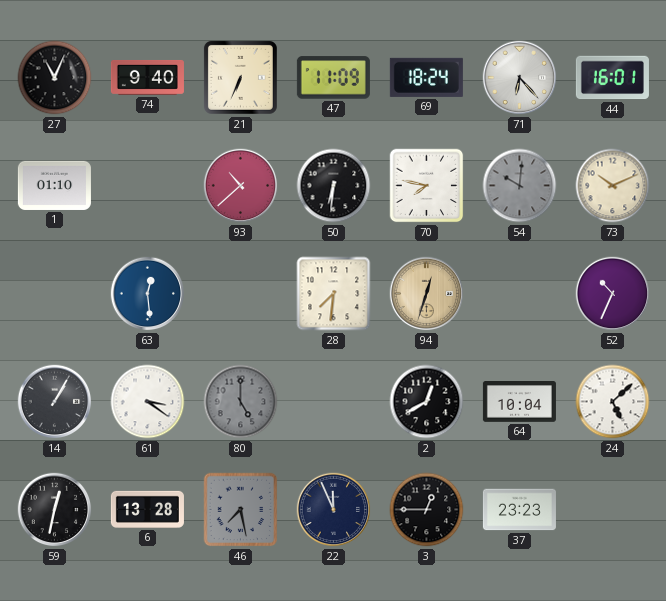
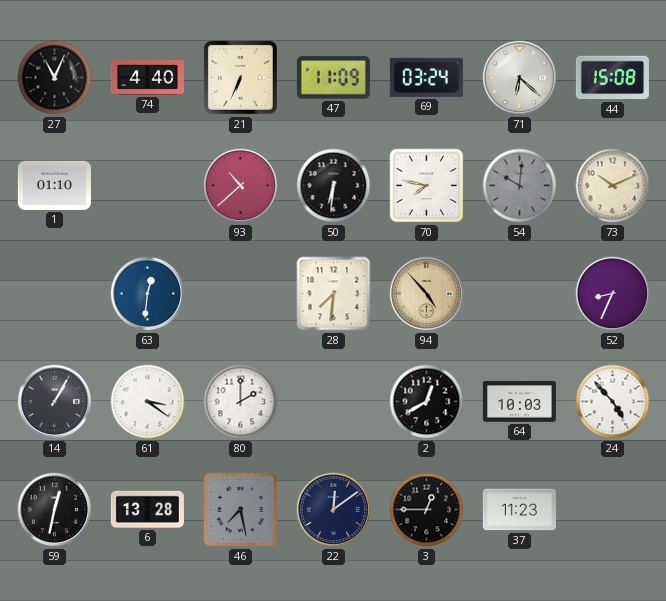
74: 9:40 -> 4:40 (147, 77)
69: 18:24 -> 03:24 (426, 77)
71: 6:23 -> 6:22 (520, 78)
44: 16:01 -> 15:08 (612, 78)
63: 12:29 -> 12:31 (148, 294)
94: 12:33 -> 4:53 (427, 294)
52: 10:34 -> 8:34 (613, 294)
80: 5:00 -> 2:00 (241, 402)
80 dial: grey -> white (241, 402)
64: 10:04 -> 10:03 (519, 402)
24: 5:08 -> 4:53 (613, 402)
22: 11:56 -> 12:09 (334, 510)
37: 23:23 -> 11:23 (519, 510)
